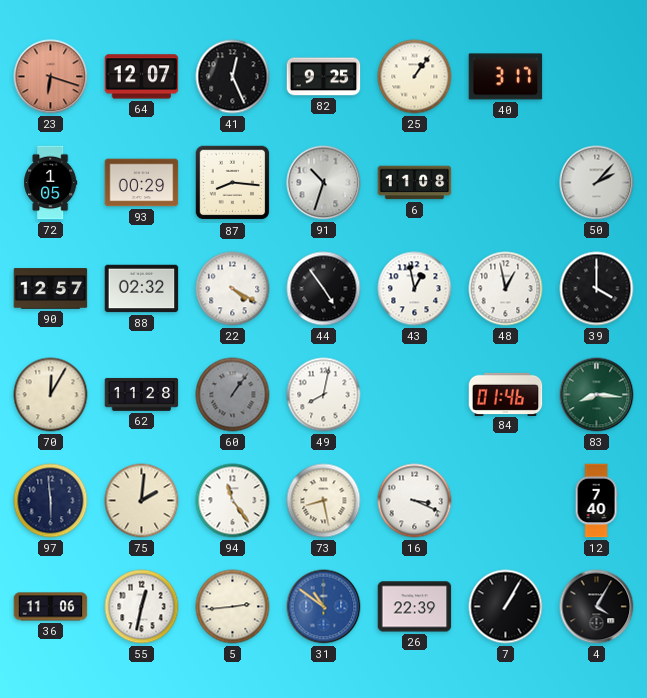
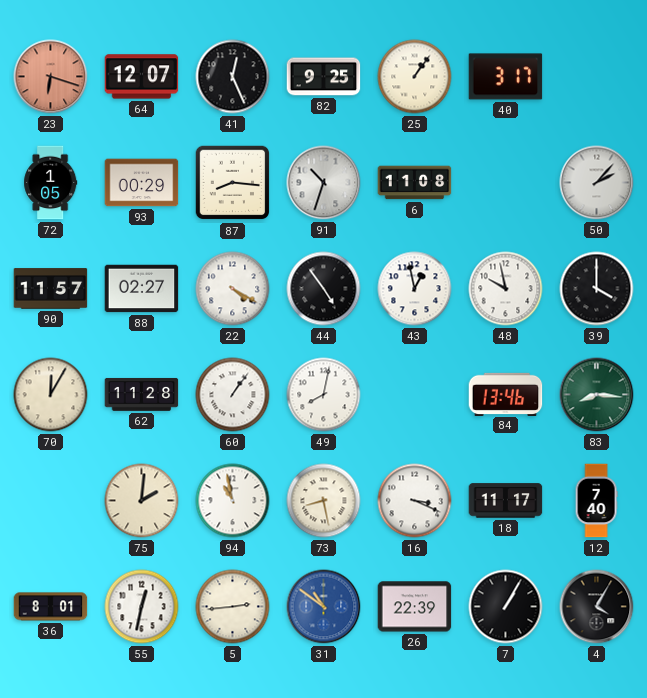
90: 12:57 -> 11:57 (51, 289)
88: 02:32 -> 02:27 (142, 289)
48: 12:58 -> 9:58 (506, 289)
60 dial: grey -> white (233, 395)
84: 01:46 -> 13:46 (506, 394)
97: 5:59 -> none (51, 501)
94: 11:24 -> 10:58 (233, 501)
18: none -> 11:17 (506, 501)
36: 11:06 -> 8:01 (51, 607)
